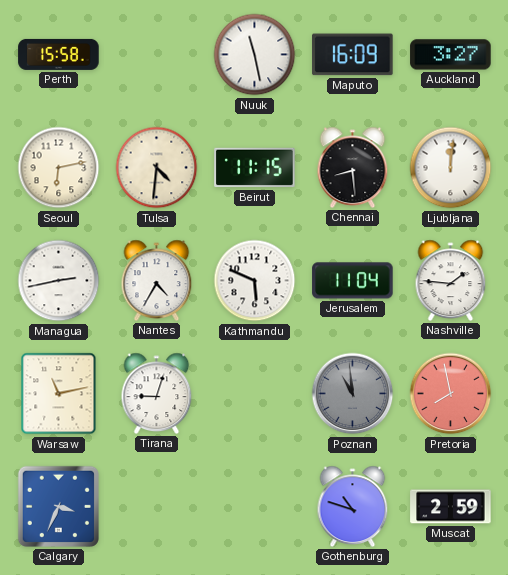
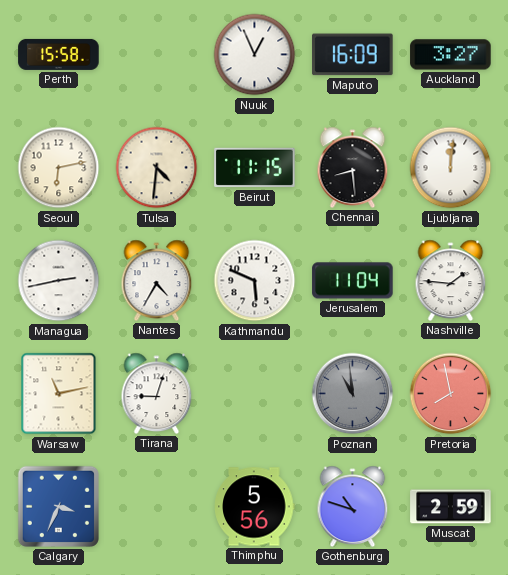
Nuuk: 11:28 -> 12:56 (255, 55)
Thimphu: none -> 5:56 (255, 507)
